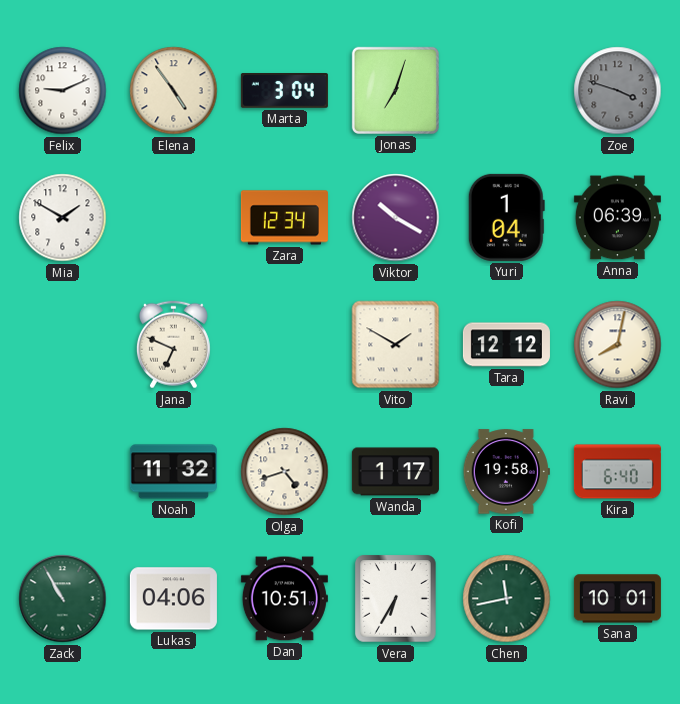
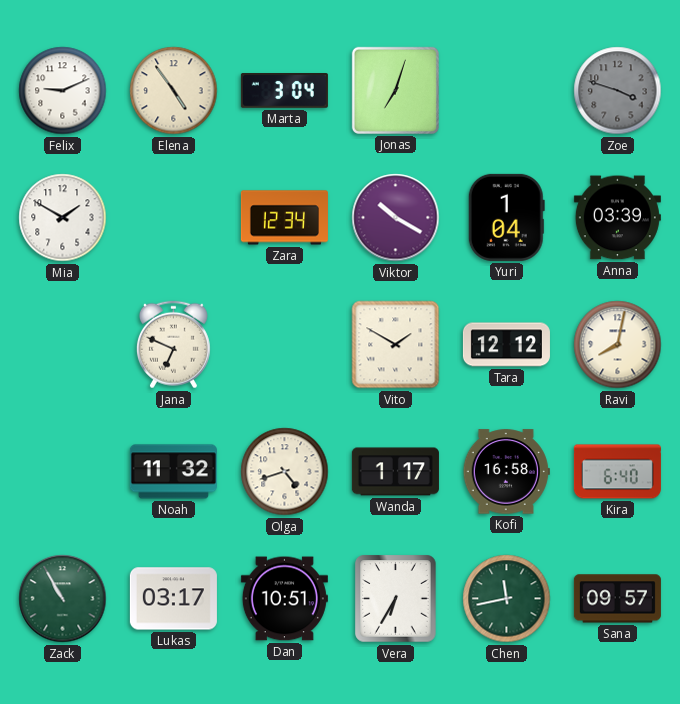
Anna: 06:39 -> 03:39 (617, 218)
Kofi: 19:58 -> 16:58 (506, 472)
Lukas: 04:06 -> 03:17 (173, 599)
Sana: 10:01 -> 09:57 (617, 599)
